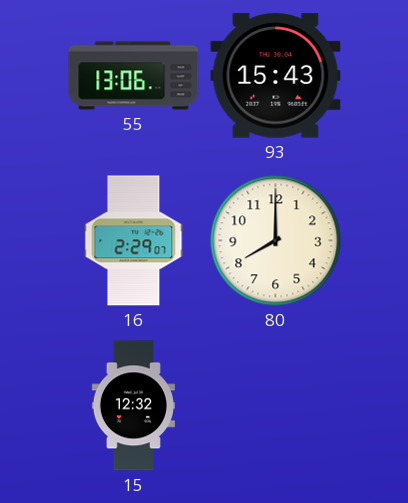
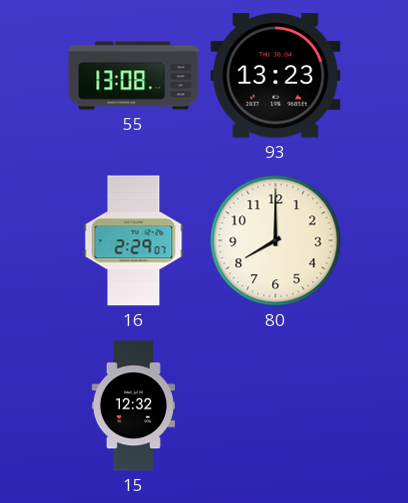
55: 13:06 -> 13:08 (134, 76)
93: 15:43 -> 13:23 (276, 76)
